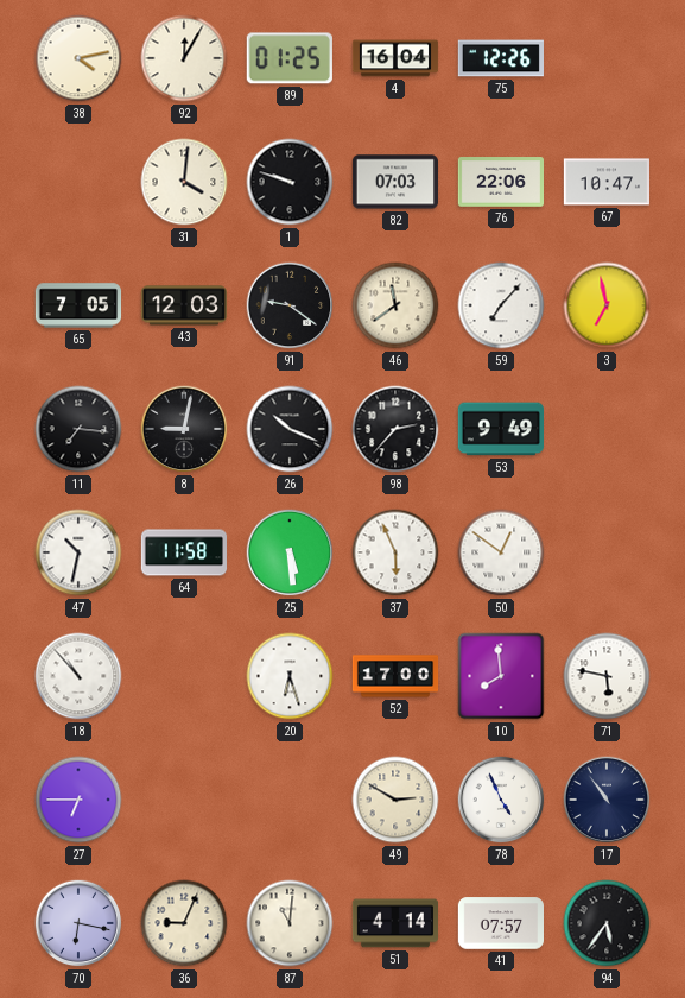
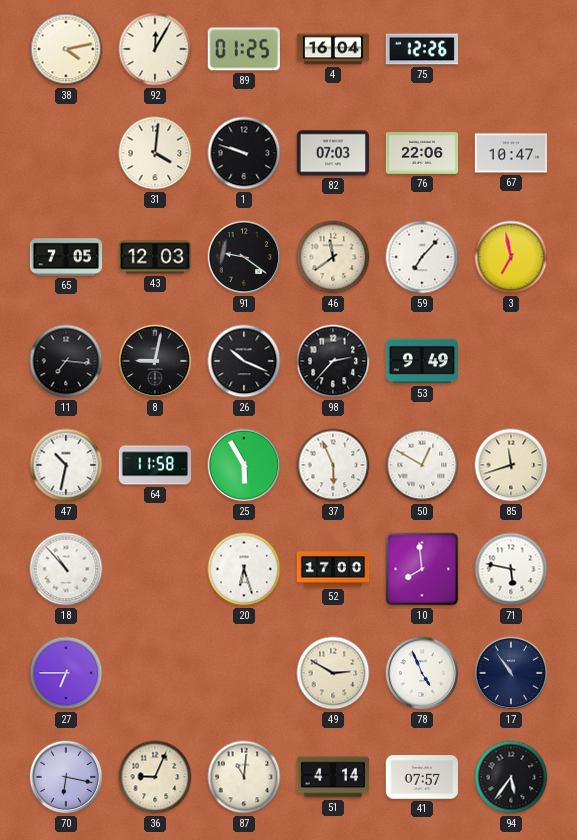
25: 5:29 -> 5:55 (244, 465)
50: 12:51 -> 12:50 (422, 465)
85: none -> 11:42 (511, 465)
